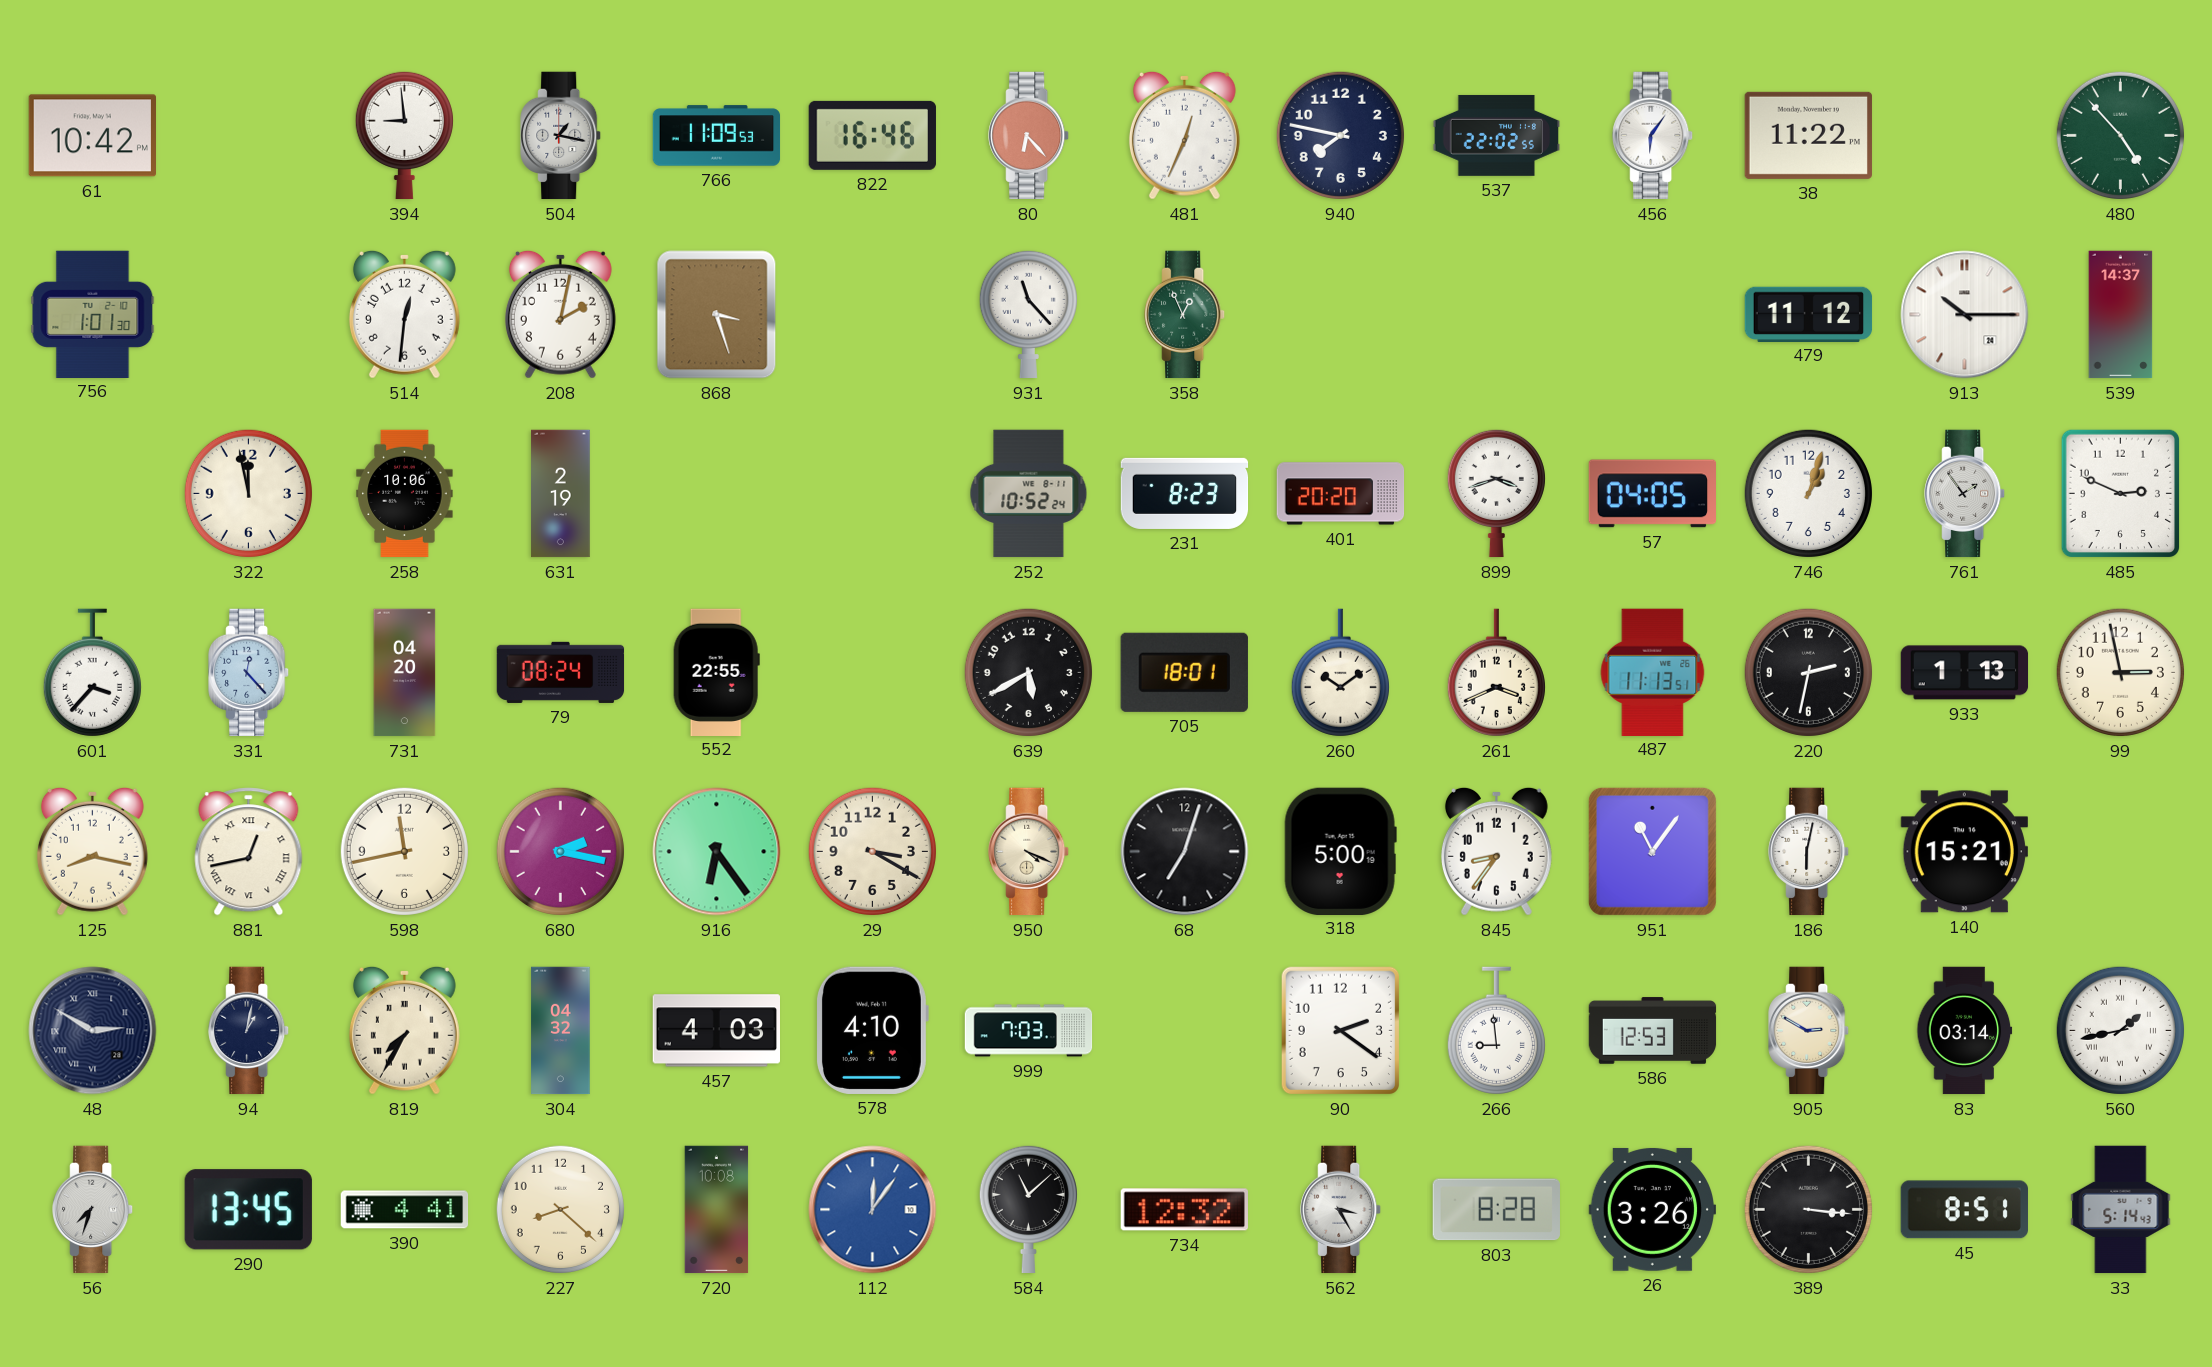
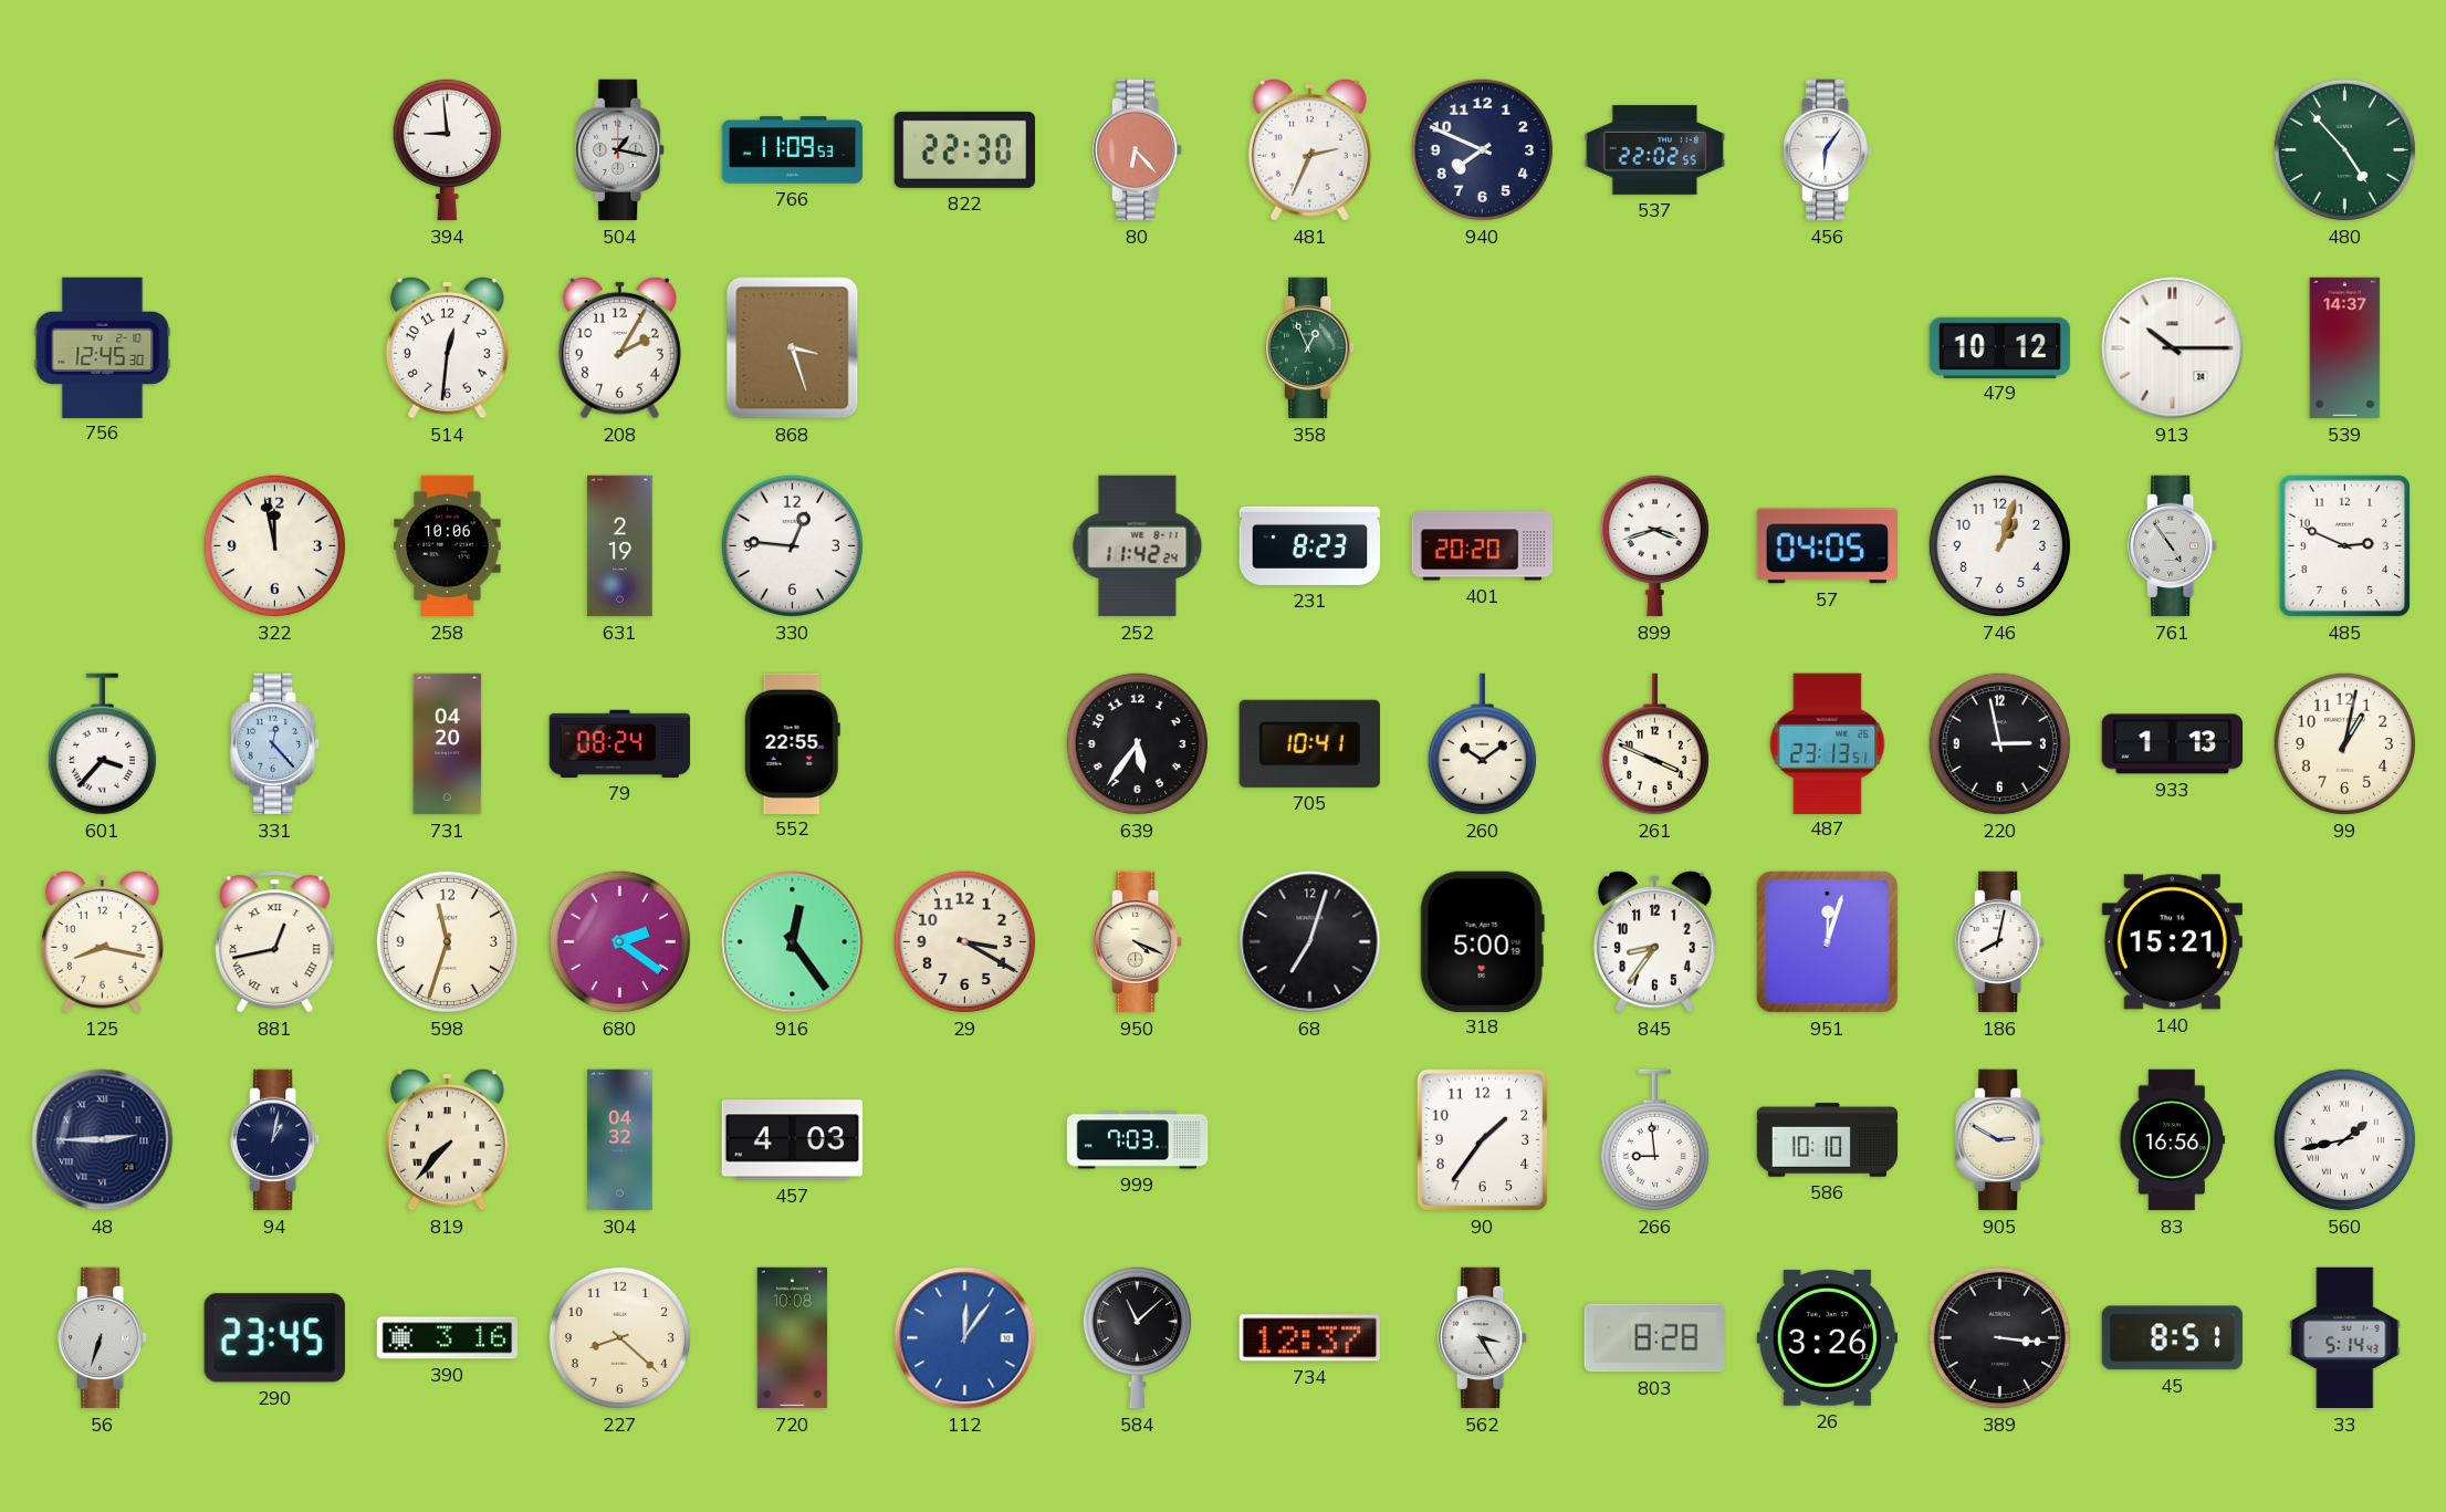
61: 10:42 -> none (92, 136)
822: 16:46 -> 22:30 (964, 149)
481: 12:34 -> 2:34 (1309, 149)
940: 7:47 -> 7:49 (1482, 149)
38: 11:22 -> none (1808, 135)
756: 1:01 -> 12:45 (103, 347)
208: 2:02 -> 2:05 (619, 347)
931: 11:23 -> none (1028, 314)
479: 11:12 -> 10:12 (2000, 347)
330: none -> 12:46 (792, 545)
252: 10:52 -> 11:42 (1138, 546)
761: 1:54 -> 4:54 (2173, 546)
639: 5:40 -> 5:36 (1137, 743)
705: 18:01 -> 10:41 (1309, 743)
261: 3:41 -> 3:49 (1654, 744)
487: 11:13 -> 23:13 (1828, 743)
220: 2:32 -> 2:58 (1999, 743)
99: 2:58 -> 1:02 (2344, 743)
598: 11:43 -> 11:33 (447, 941)
680: 2:17 -> 2:21 (619, 941)
916: 6:24 -> 12:24 (793, 942)
951: 11:06 -> 12:03 (1827, 941)
186: 6:02 -> 8:02 (2000, 942)
48: 2:50 -> 2:45 (103, 1140)
819: 7:35 -> 7:37 (447, 1139)
578: 4:10 -> none (872, 1030)
90: 2:21 -> 1:36 (1482, 1140)
586: 12:53 -> 10:10 (1828, 1140)
83: 03:14 -> 16:56 (2173, 1140)
56: 7:33 -> 6:33 (103, 1338)
290: 13:45 -> 23:45 (274, 1338)
390: 4:41 -> 3:16 (448, 1338)
734: 12:32 -> 12:37 (1309, 1338)
